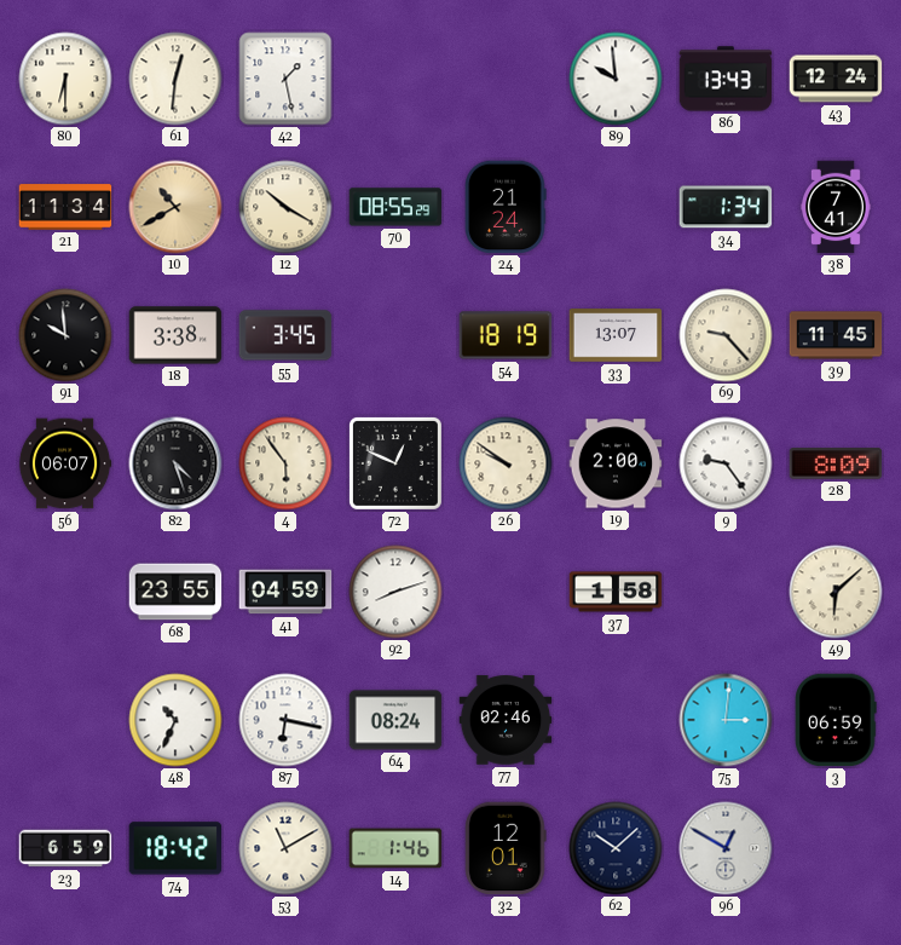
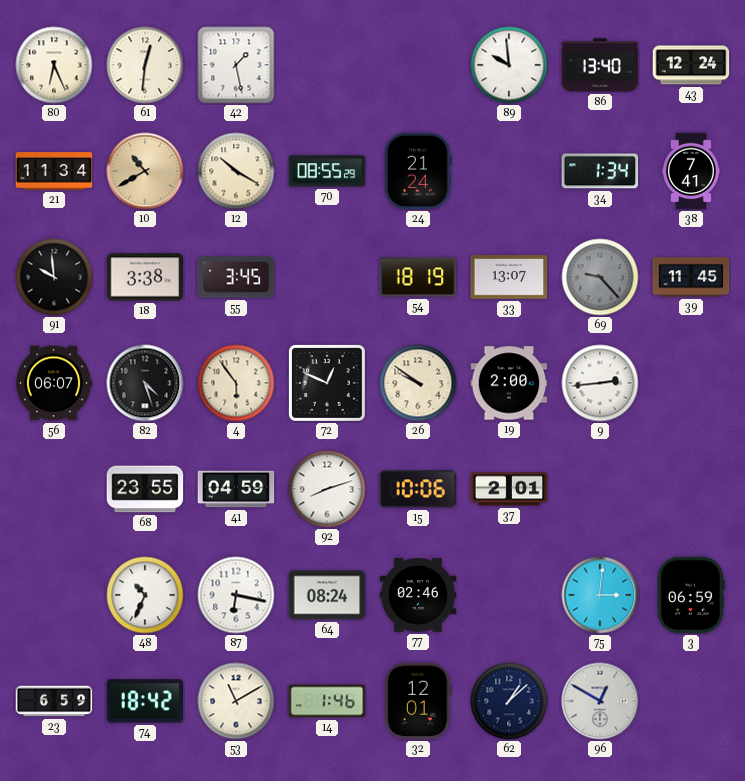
80: 6:30 -> 6:26 (54, 65)
86: 13:43 -> 13:40 (600, 65)
69 dial: cream -> grey (600, 277)
9: 9:24 -> 2:44 (600, 383)
28: 8:09 -> none (836, 463)
15: none -> 10:06 (418, 489)
37: 1:58 -> 2:01 (509, 489)
49: 6:08 -> none (836, 592)
62: 10:08 -> 1:08 (509, 701)
